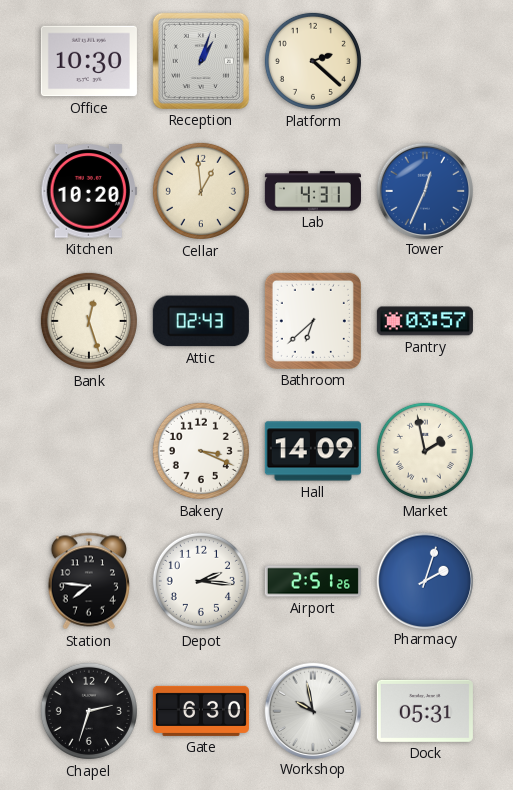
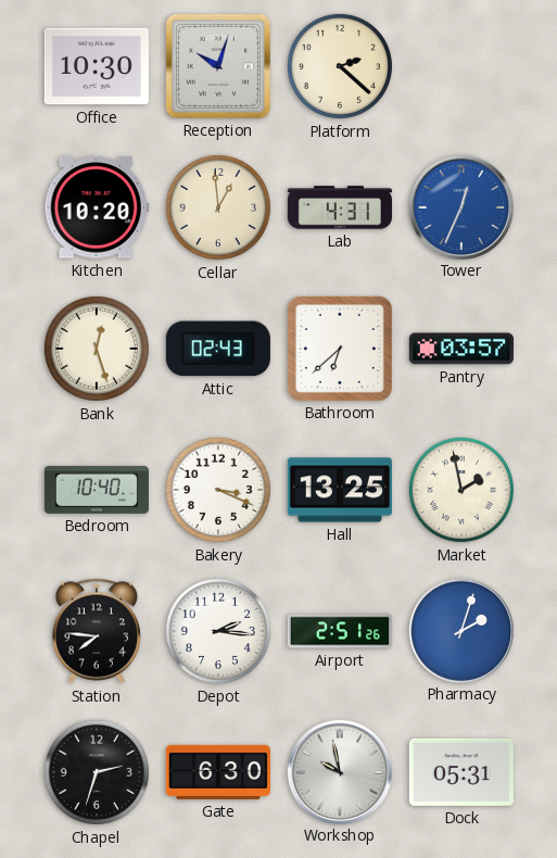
Reception: 1:03 -> 10:03 (218, 66)
Bedroom: none -> 10:40 (97, 490)
Hall: 14:09 -> 13:25 (340, 490)
